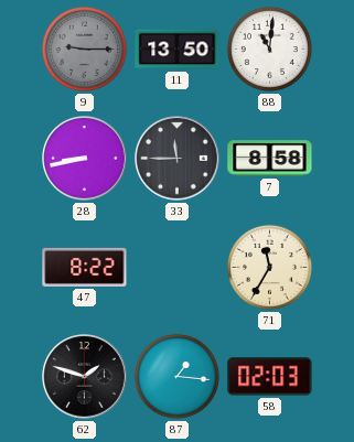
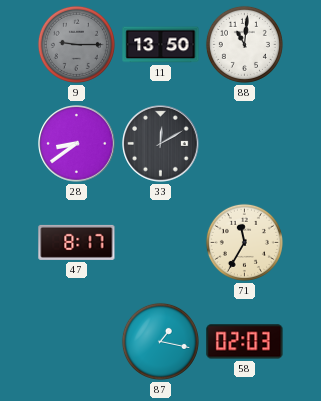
28: 8:43 -> 8:39 (77, 144)
33: 11:45 -> 12:10 (161, 144)
7: 8:58 -> none (270, 159)
47: 8:22 -> 8:17 (77, 242)
62: 1:48 -> none (85, 377)
87: 1:16 -> 1:17 (160, 341)
